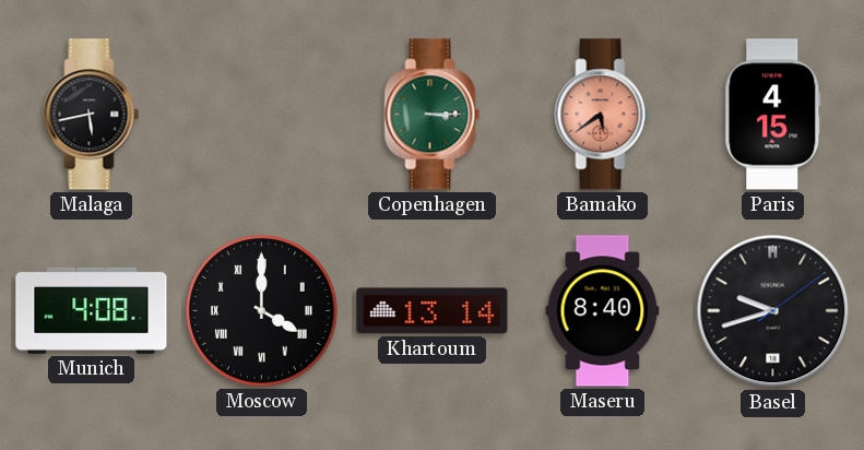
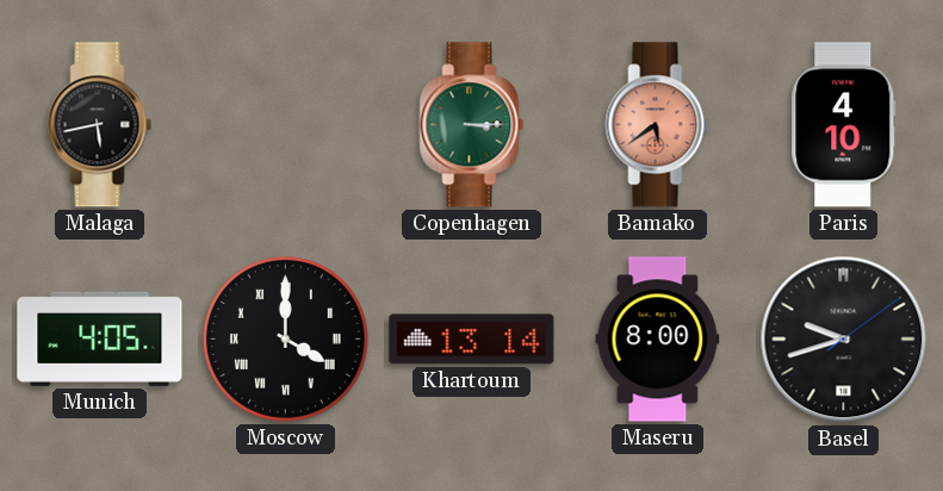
Paris: 4:15 -> 4:10 (844, 125)
Munich: 4:08 -> 4:05 (100, 338)
Maseru: 8:40 -> 8:00 (658, 340)
